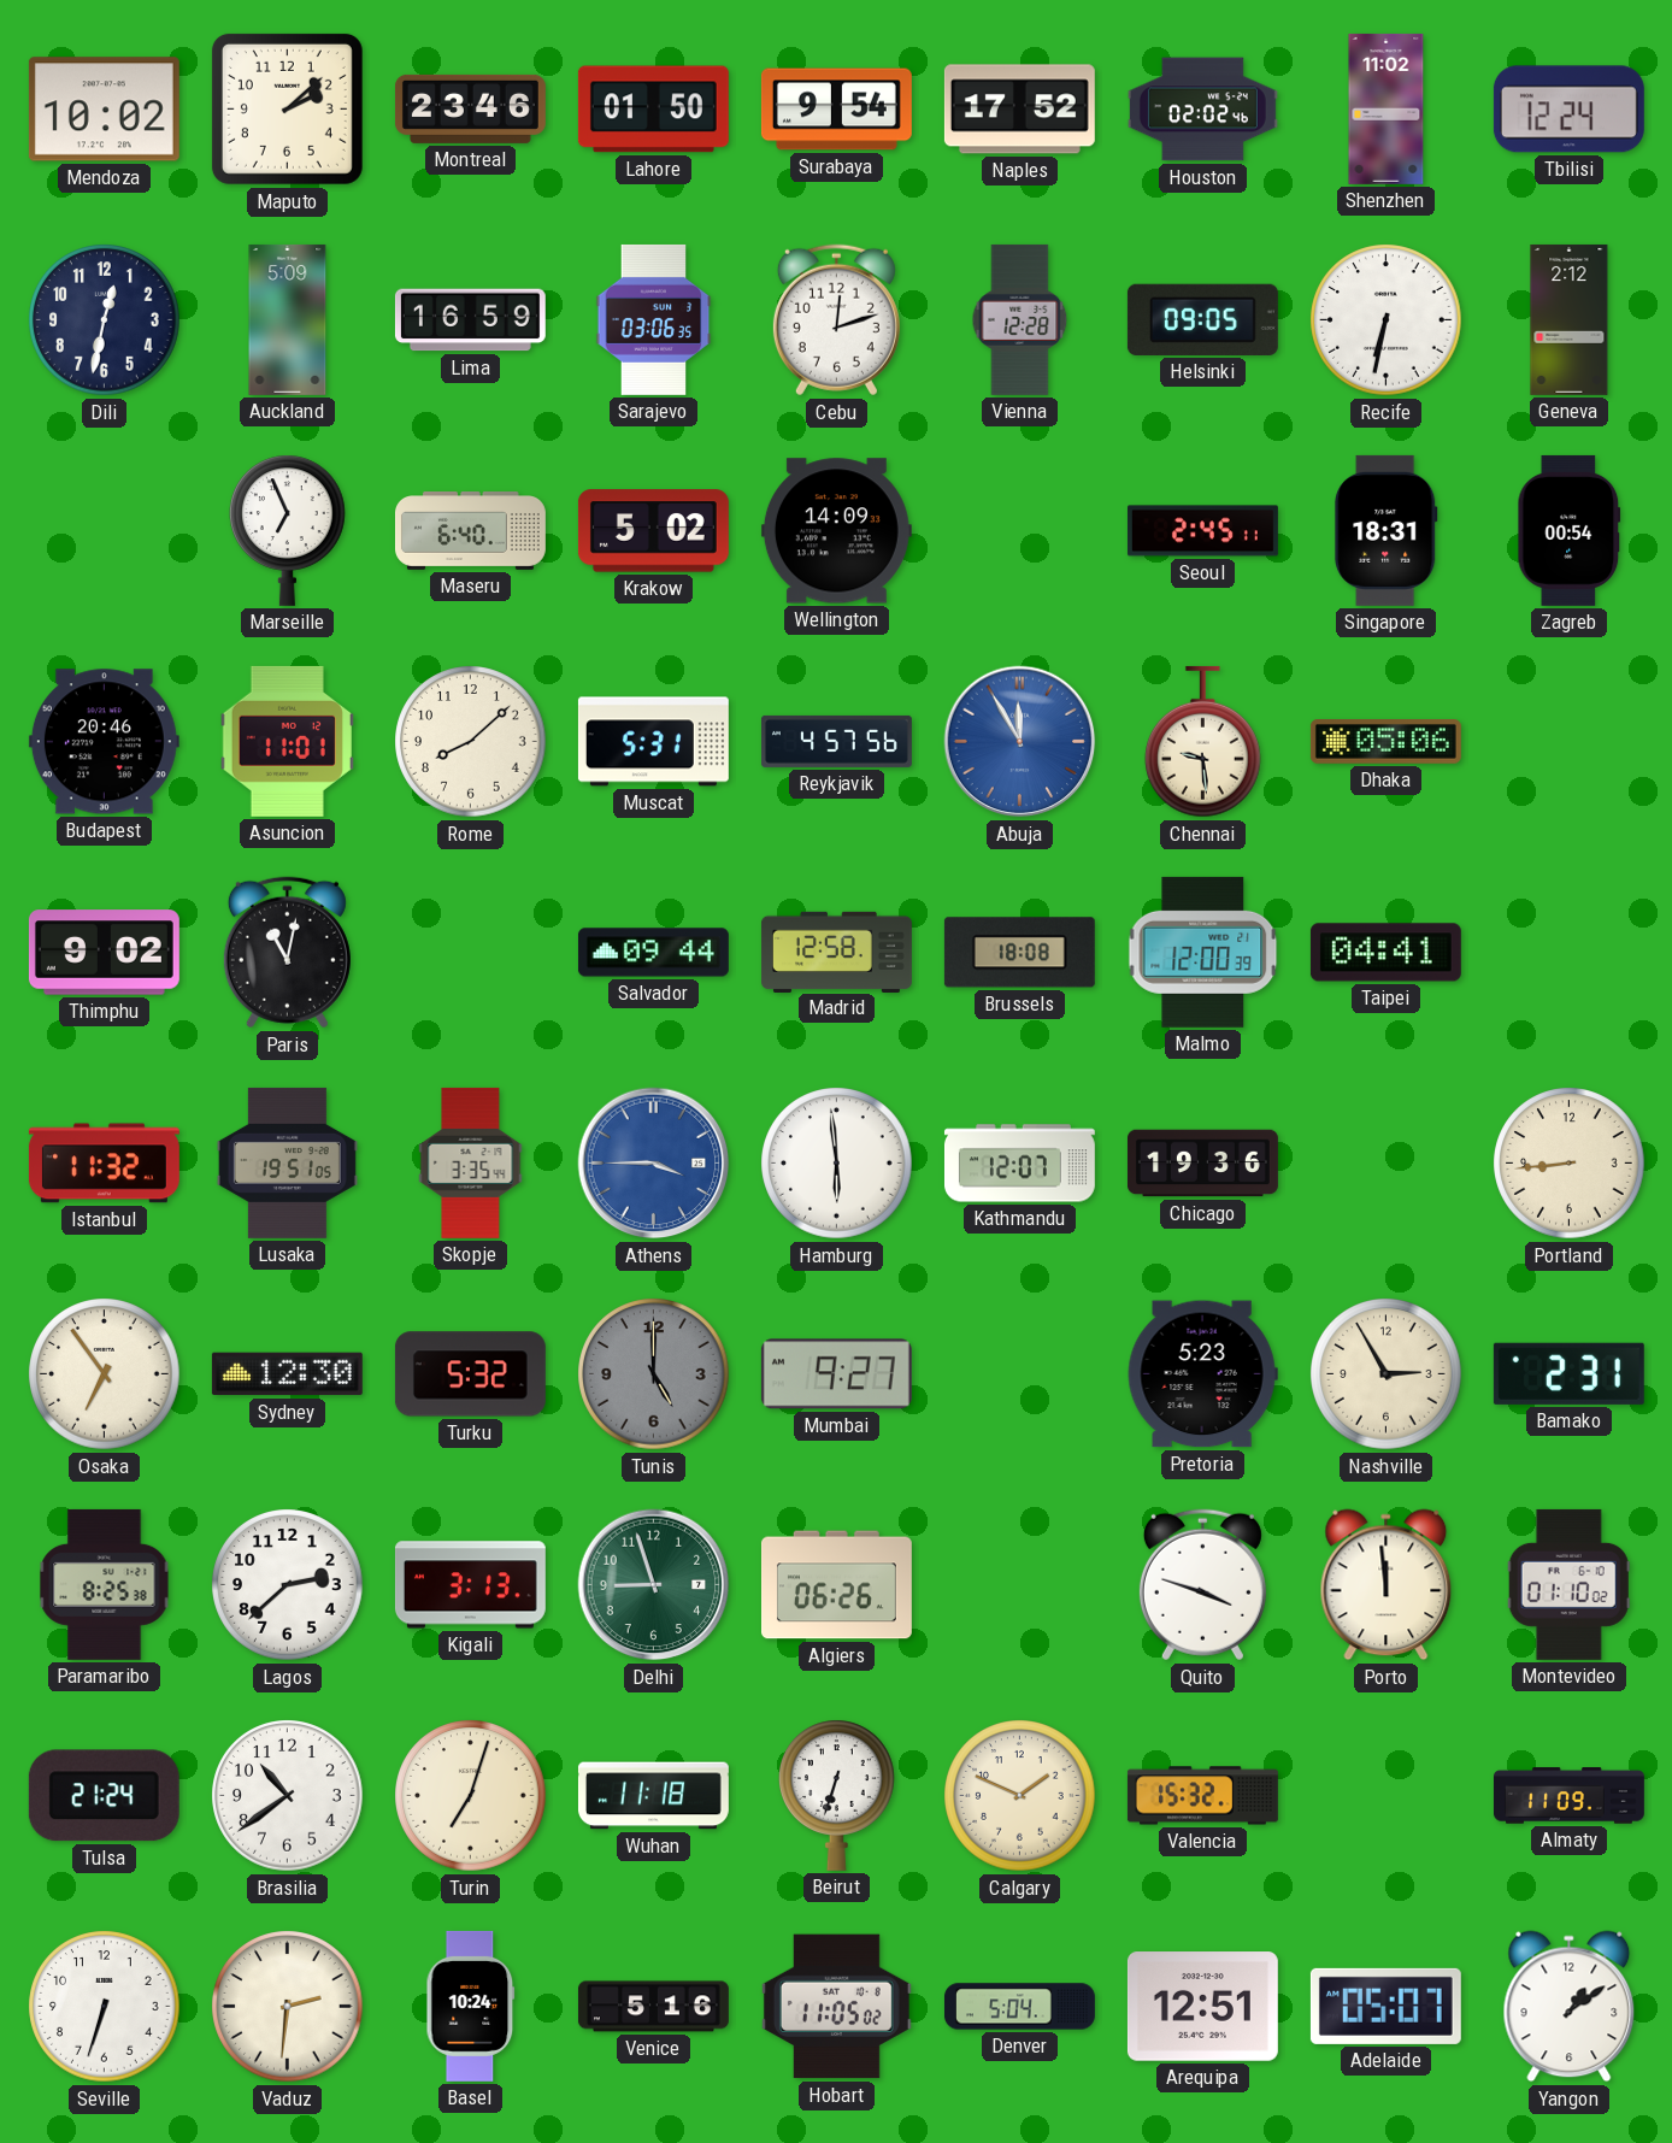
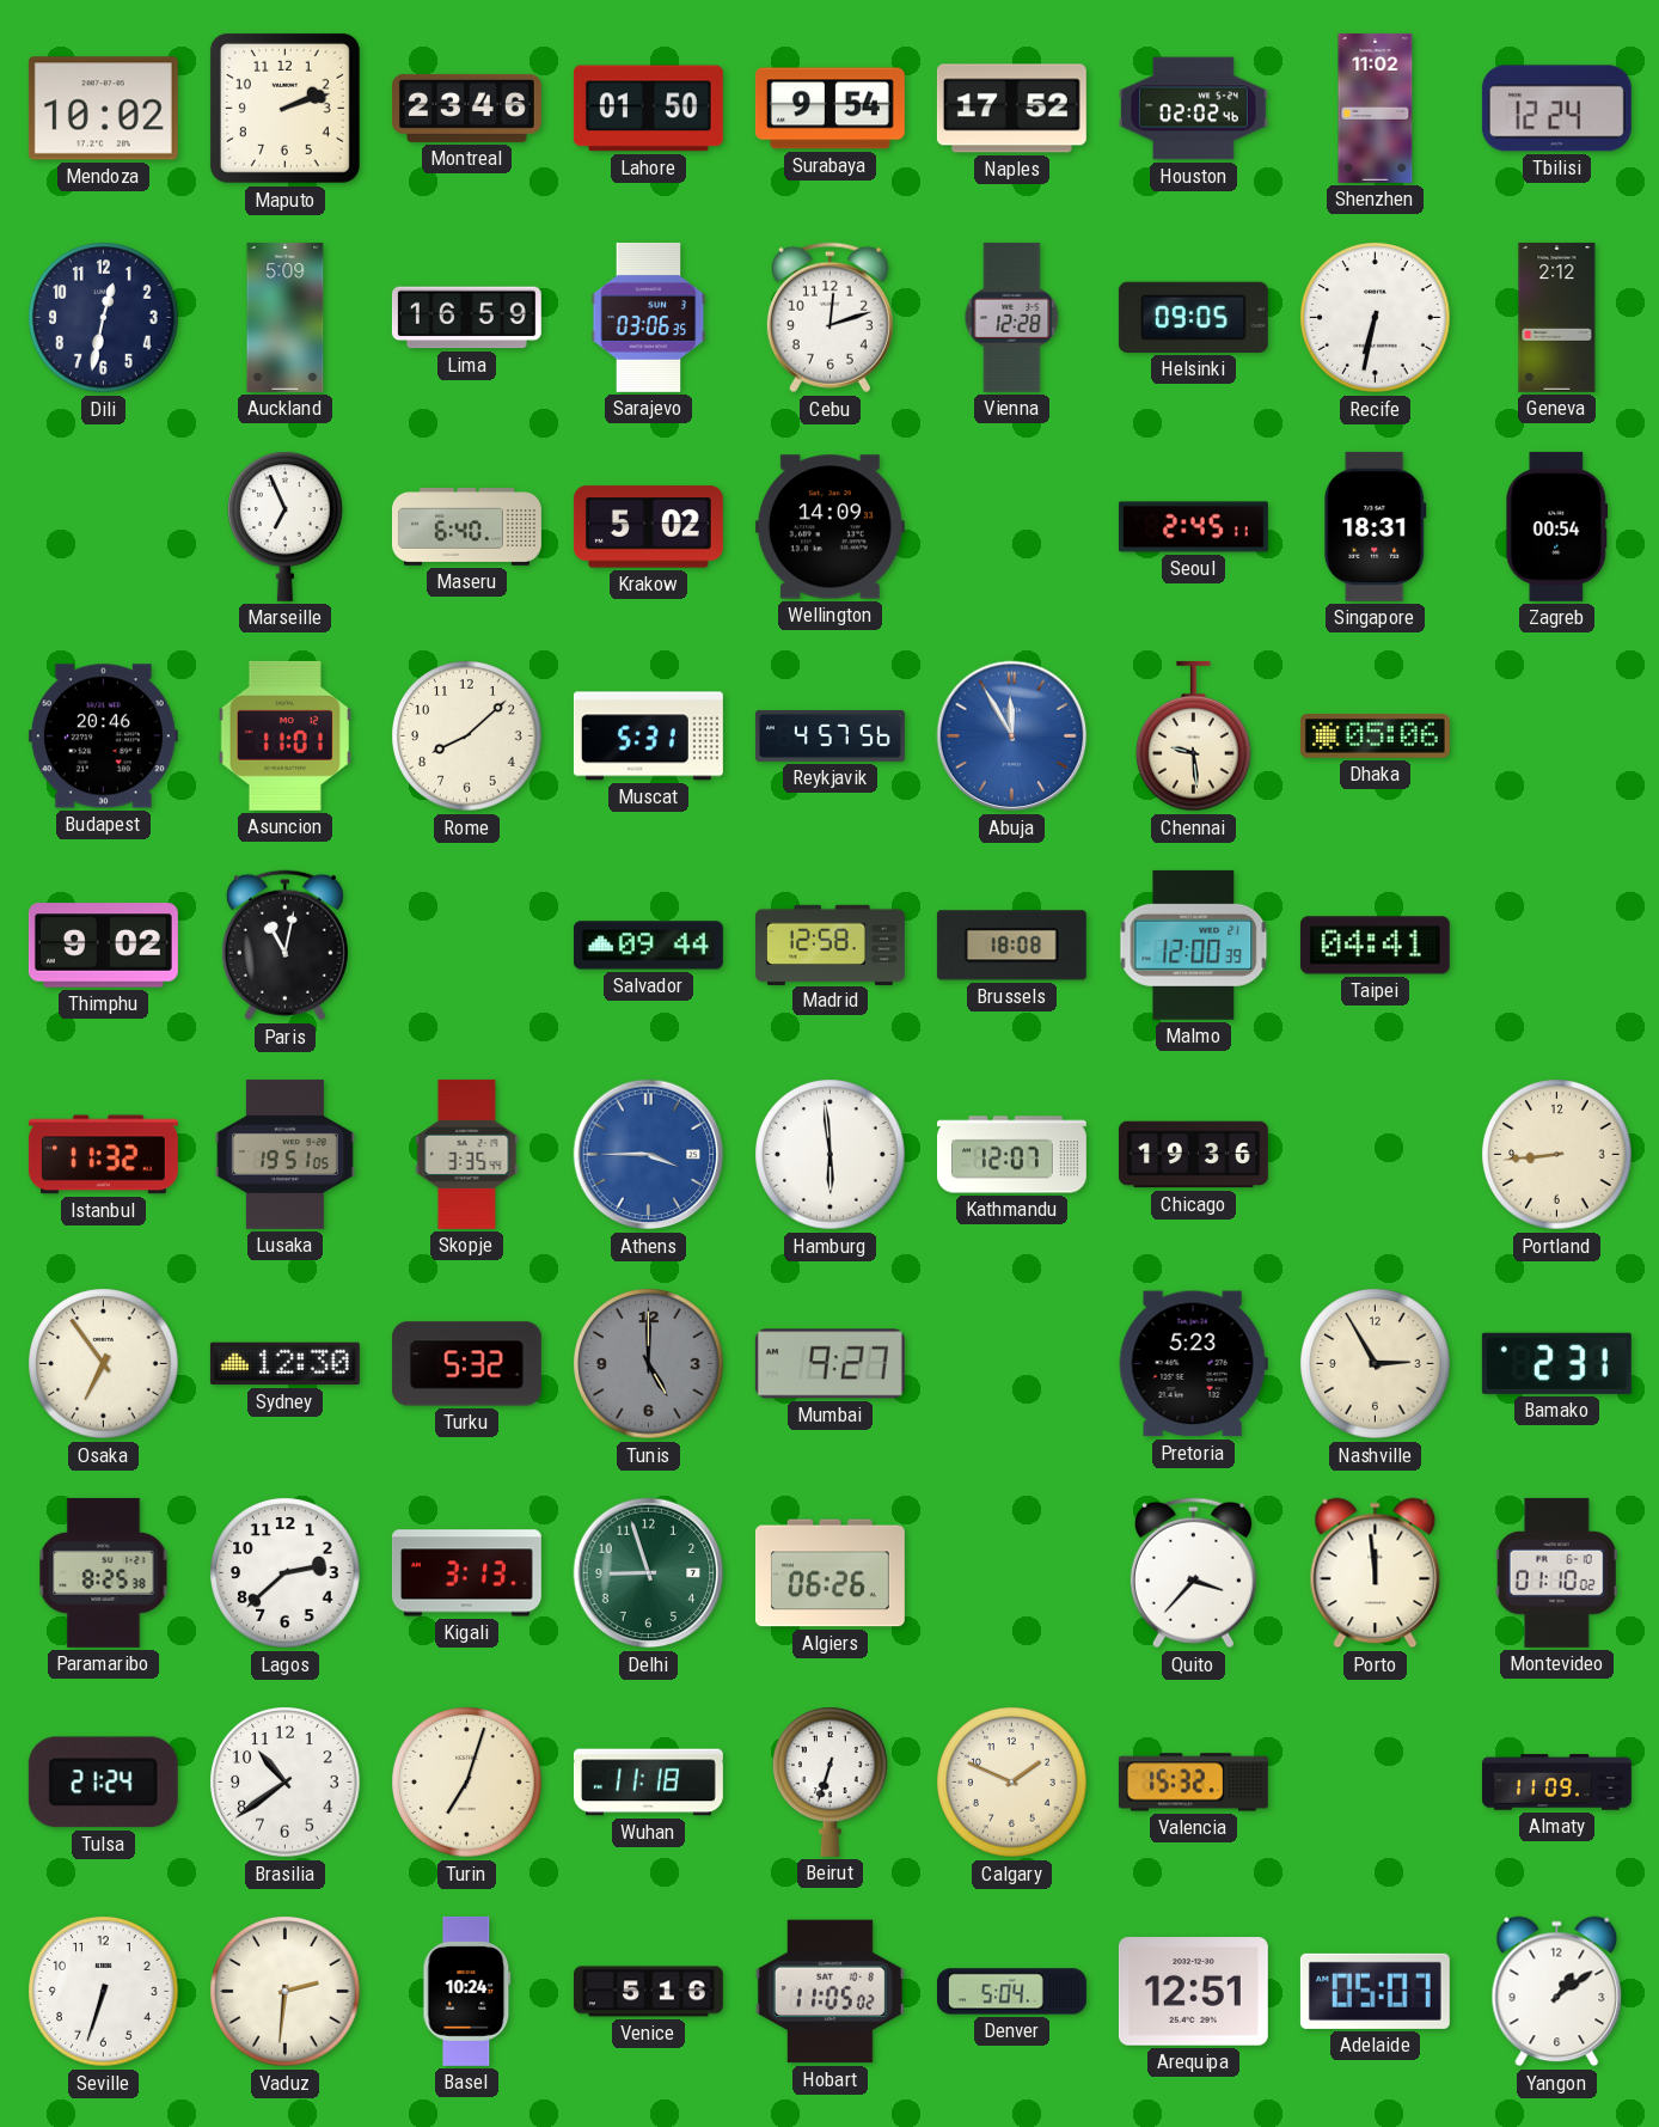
Maputo: 2:08 -> 2:12 (284, 108)
Quito: 3:48 -> 3:37 (1193, 1573)
